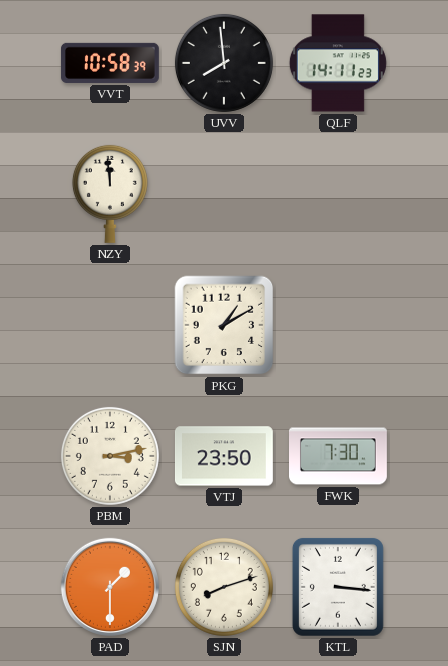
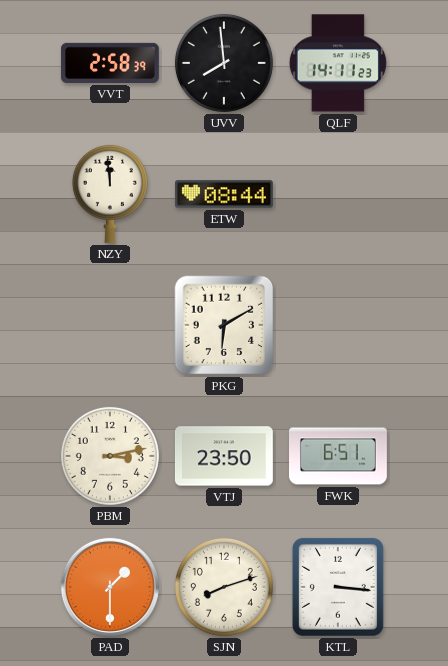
VVT: 10:58 -> 2:58 (110, 63)
ETW: none -> 08:44 (224, 194)
PKG: 1:10 -> 6:10 (224, 325)
FWK: 7:30 -> 6:51 (339, 456)
